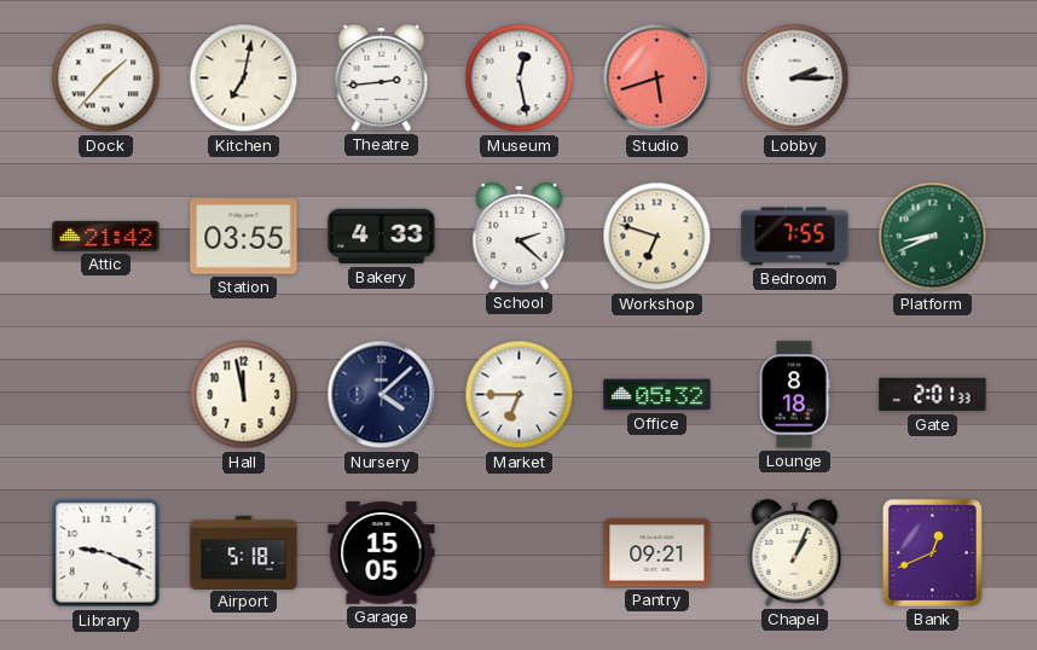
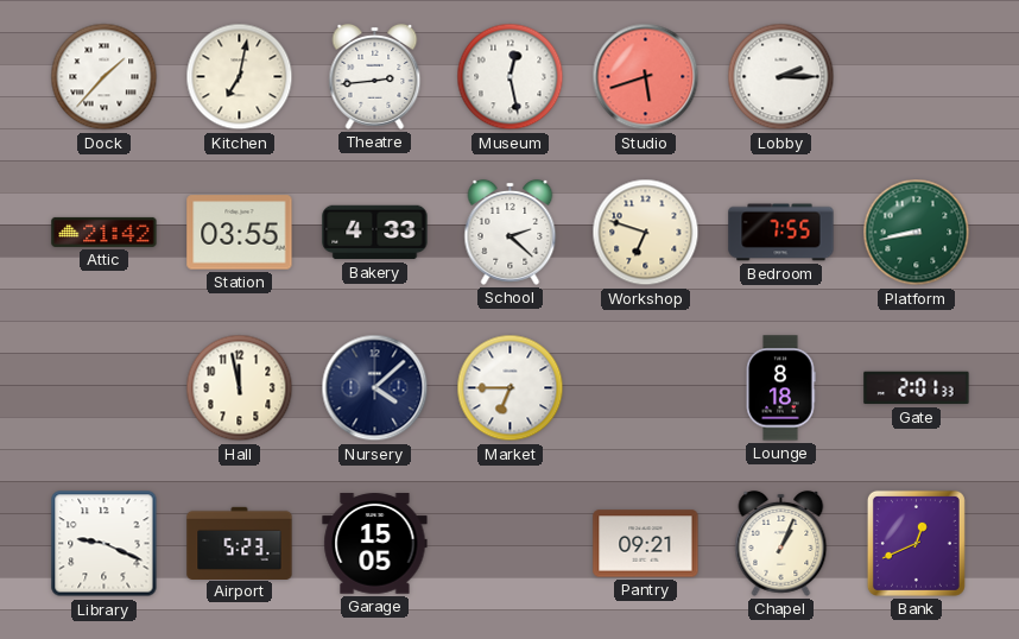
Platform: 8:41 -> 8:43 (917, 233)
Office: 05:32 -> none (657, 395)
Airport: 5:18 -> 5:23 (240, 543)
